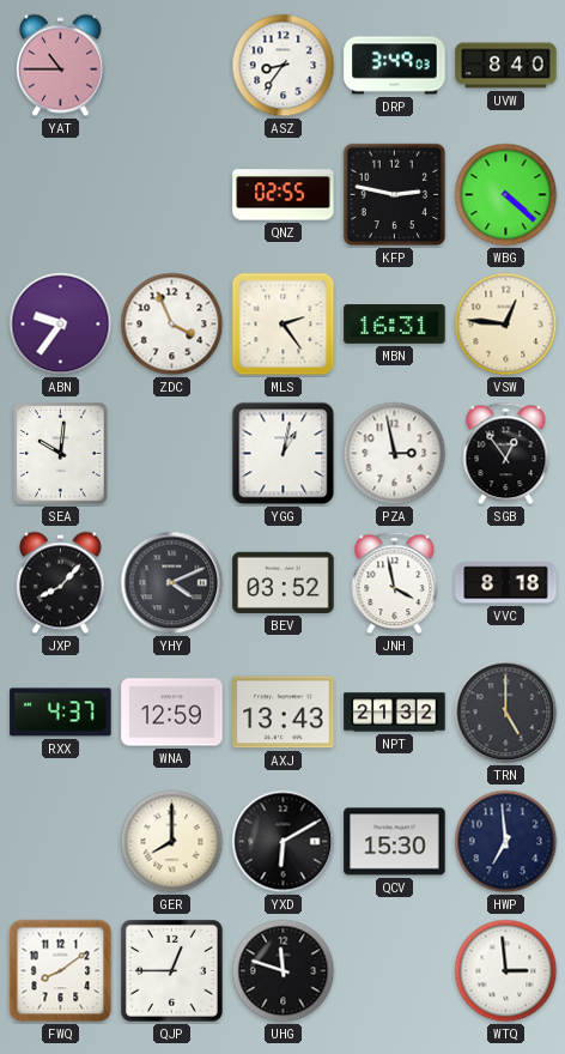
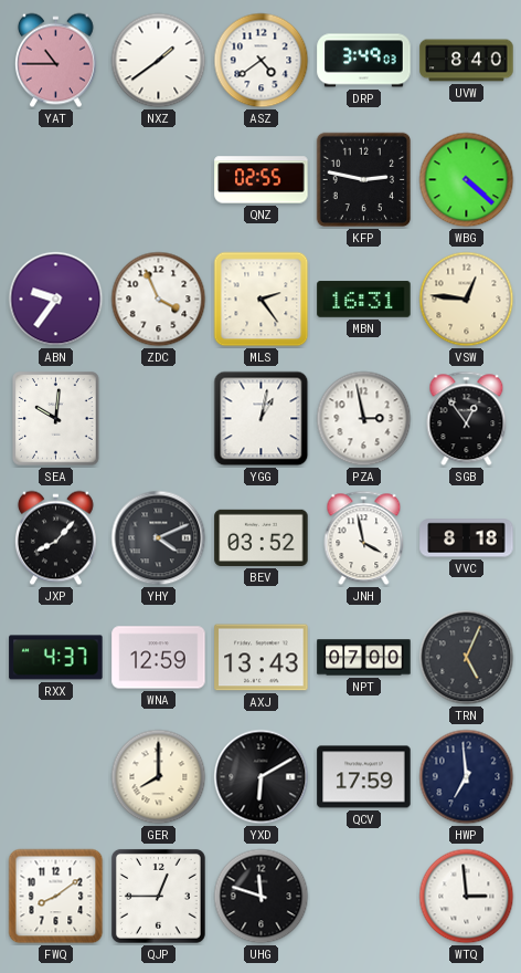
NXZ: none -> 1:39 (159, 61)
ASZ: 8:36 -> 4:39 (262, 61)
NPT: 21:32 -> 07:00 (364, 658)
TRN: 5:00 -> 5:04 (467, 658)
QCV: 15:30 -> 17:59 (364, 777)
